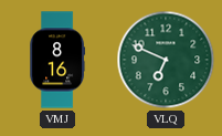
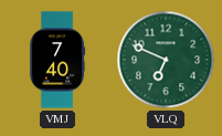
VMJ: 8:16 -> 7:40 (57, 60)
